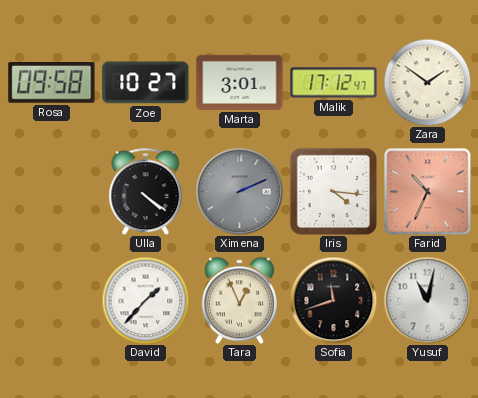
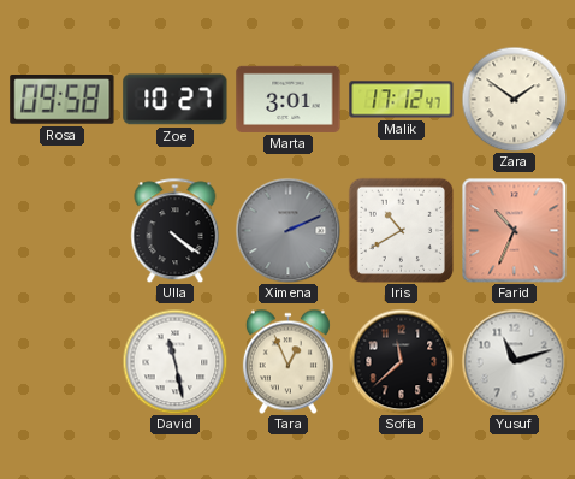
Iris: 4:16 -> 10:40 (401, 230)
David: 1:37 -> 11:28 (174, 361)
Sofia: 11:42 -> 11:38 (401, 361)
Yusuf: 11:02 -> 11:12 (514, 361)
